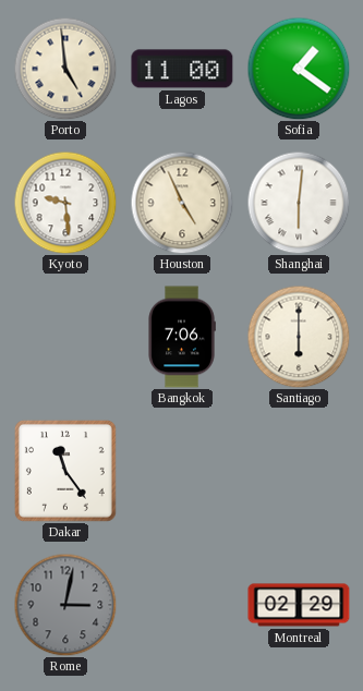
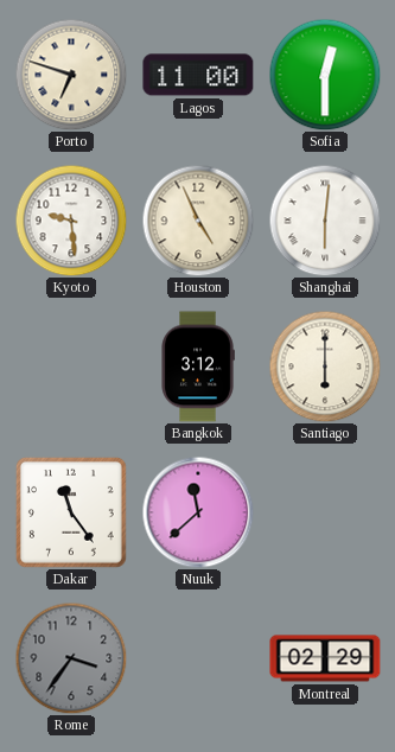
Porto: 4:59 -> 6:48 (71, 75)
Sofia: 1:21 -> 12:30 (325, 75)
Bangkok: 7:06 -> 3:12 (198, 367)
Nuuk: none -> 11:38 (198, 512)
Rome: 3:02 -> 3:36 (71, 658)
